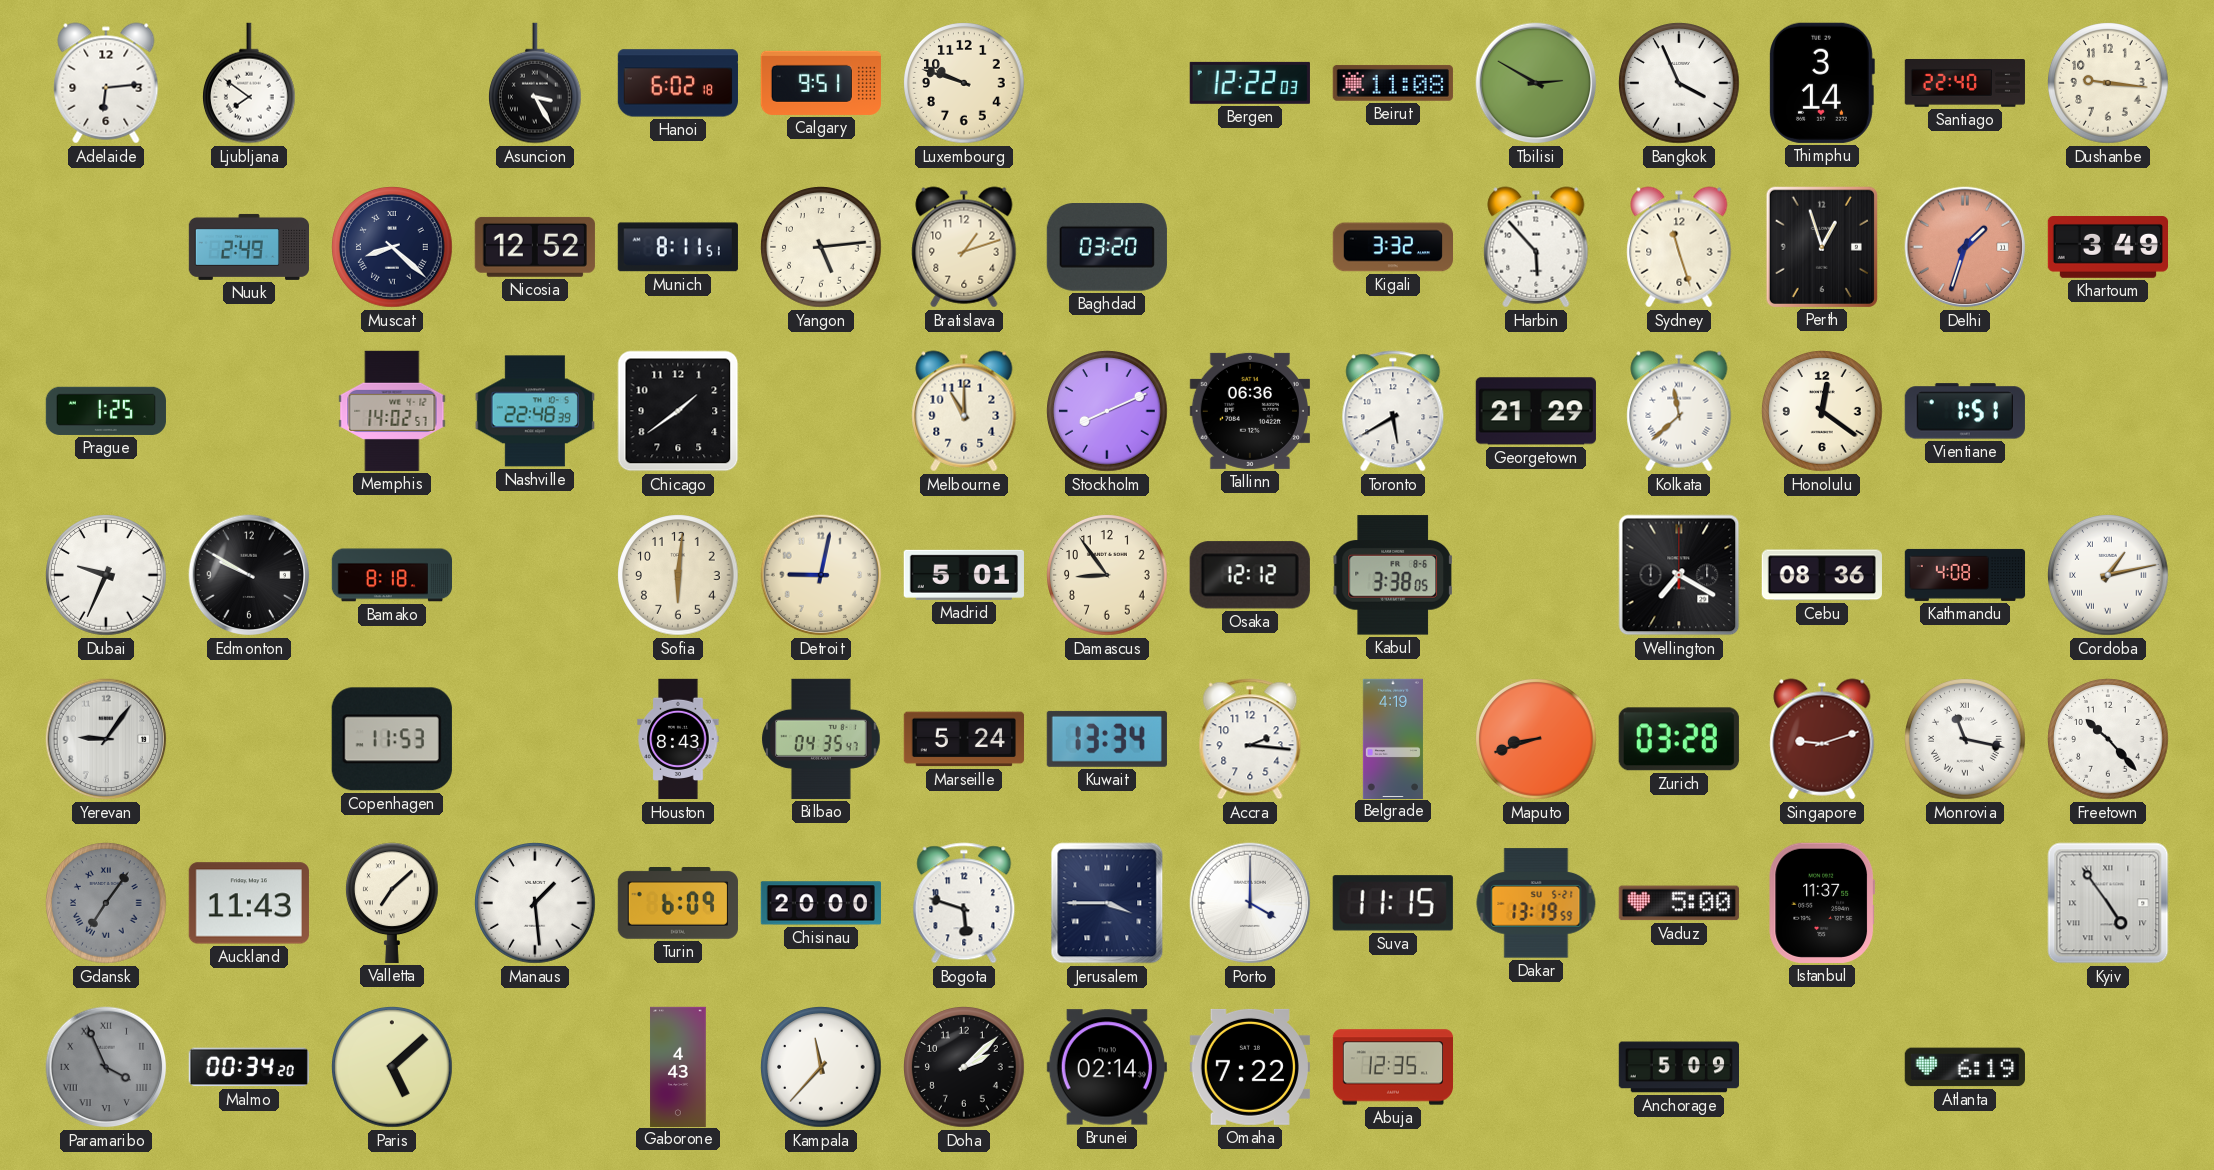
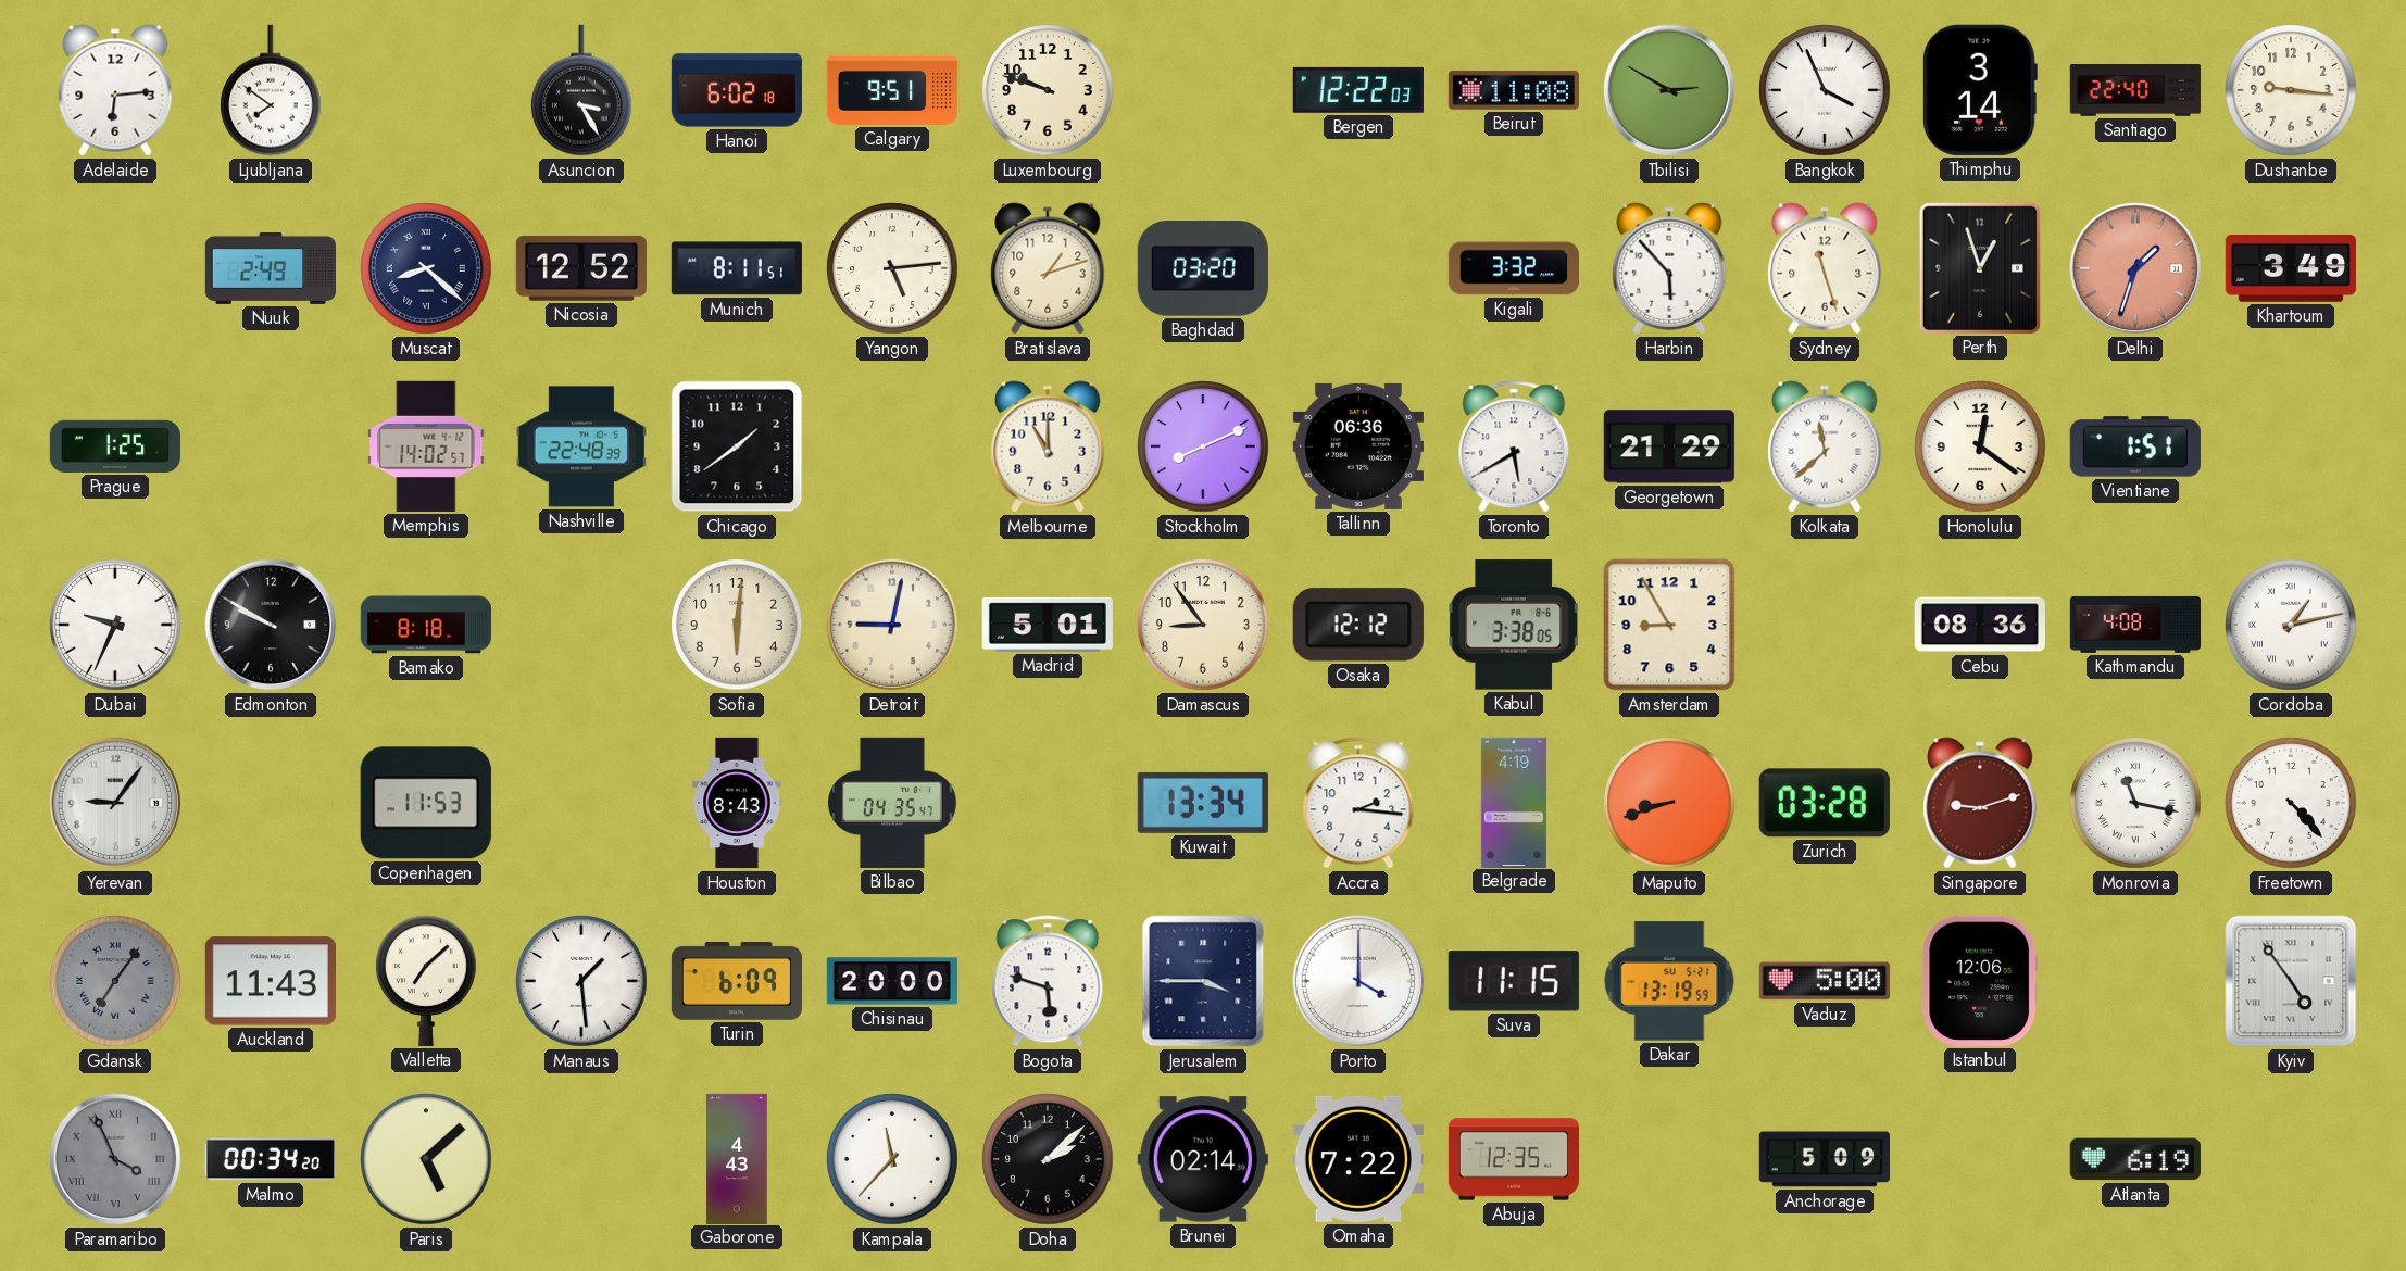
Amsterdam: none -> 8:55 (1669, 625)
Wellington: 7:20 -> none (1679, 575)
Marseille: 5:24 -> none (963, 739)
Freetown: 10:23 -> 4:23 (2291, 803)
Istanbul: 11:37 -> 12:06 (1980, 981)
